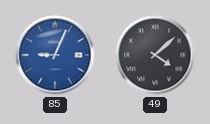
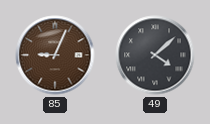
85 dial: blue -> brown (55, 55)
